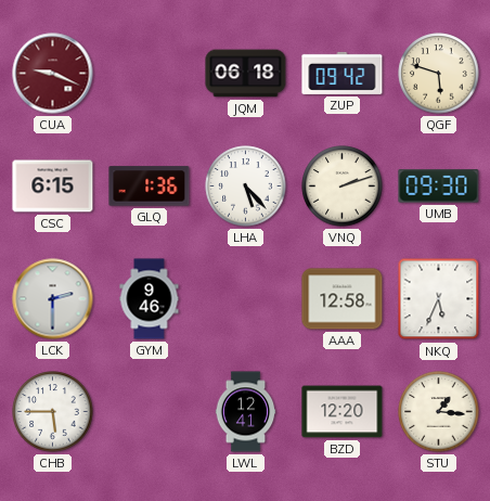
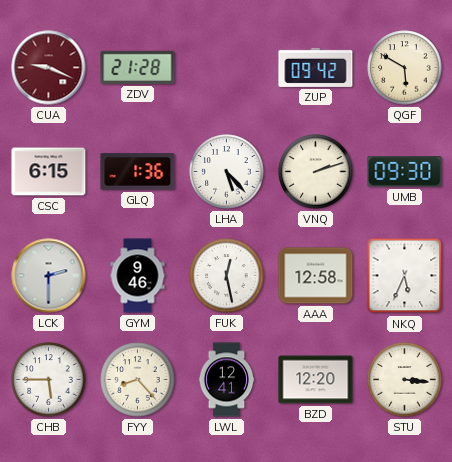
ZDV: none -> 21:28 (138, 67)
JQM: 06:18 -> none (246, 74)
QGF: 5:48 -> 5:50 (405, 68)
FUK: none -> 12:28 (227, 276)
FYY: none -> 8:23 (138, 380)
STU: 1:16 -> 3:16 (405, 380)
